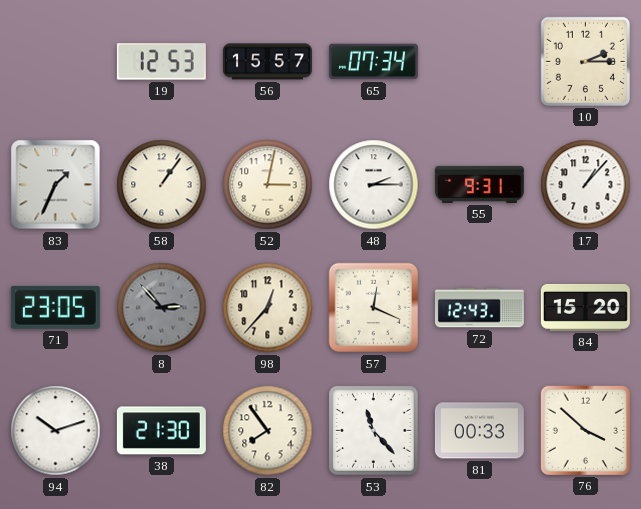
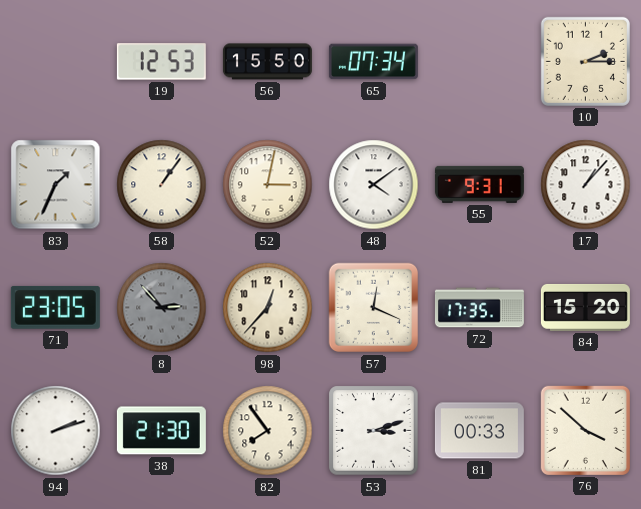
56: 15:57 -> 15:50 (267, 62)
48: 2:15 -> 4:09 (374, 185)
72: 12:43 -> 17:35 (479, 308)
94: 10:12 -> 2:12 (56, 431)
53: 11:23 -> 3:12 (374, 431)
